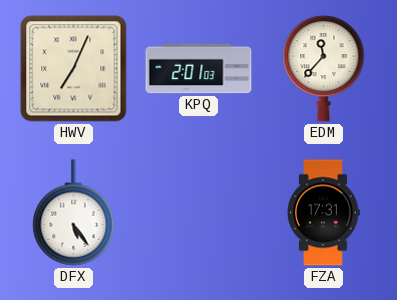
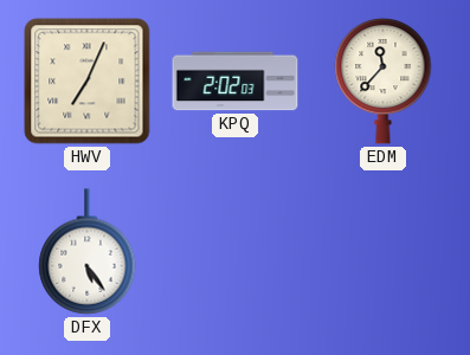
KPQ: 2:01 -> 2:02 (236, 82)
FZA: 17:31 -> none (324, 213)
